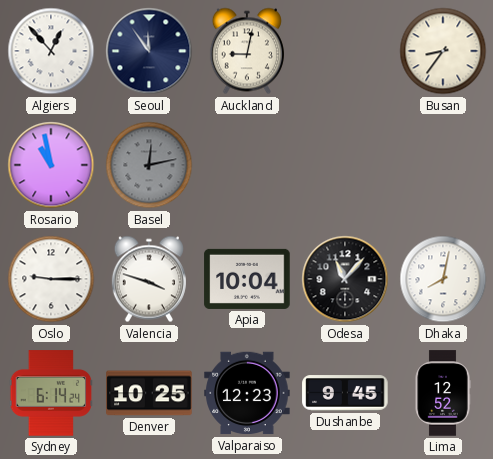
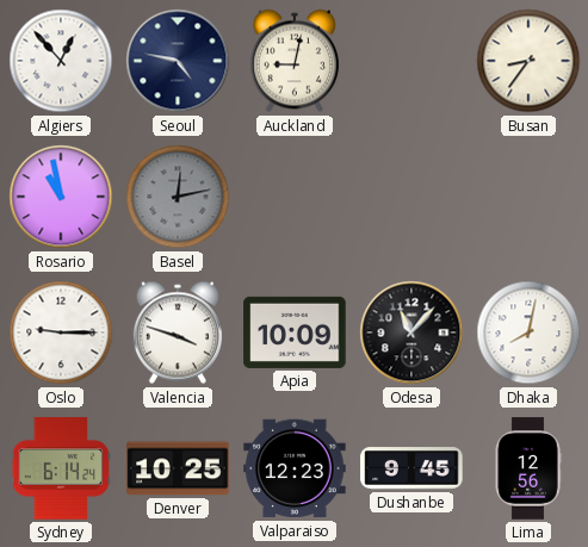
Seoul: 11:54 -> 4:47 (178, 61)
Apia: 10:04 -> 10:09 (295, 332)
Lima: 12:52 -> 12:56 (528, 468)
